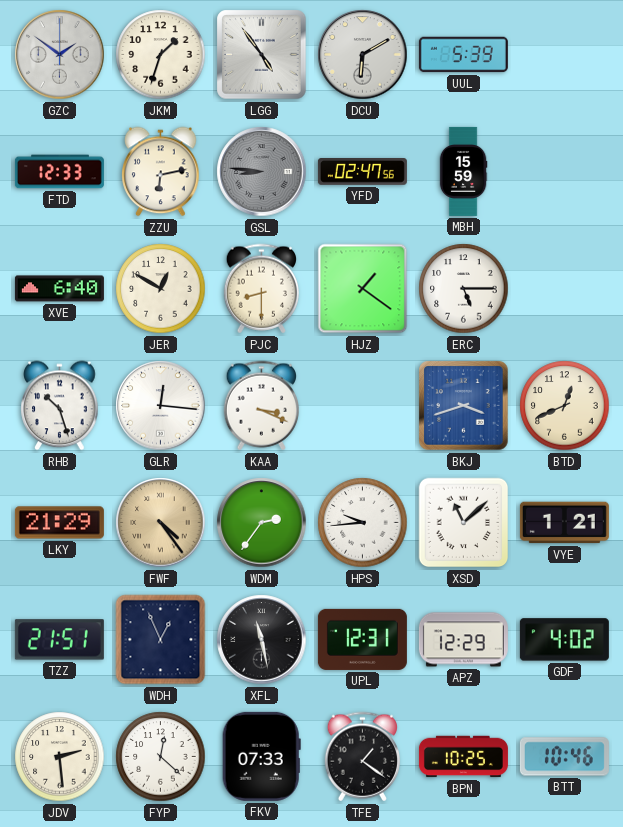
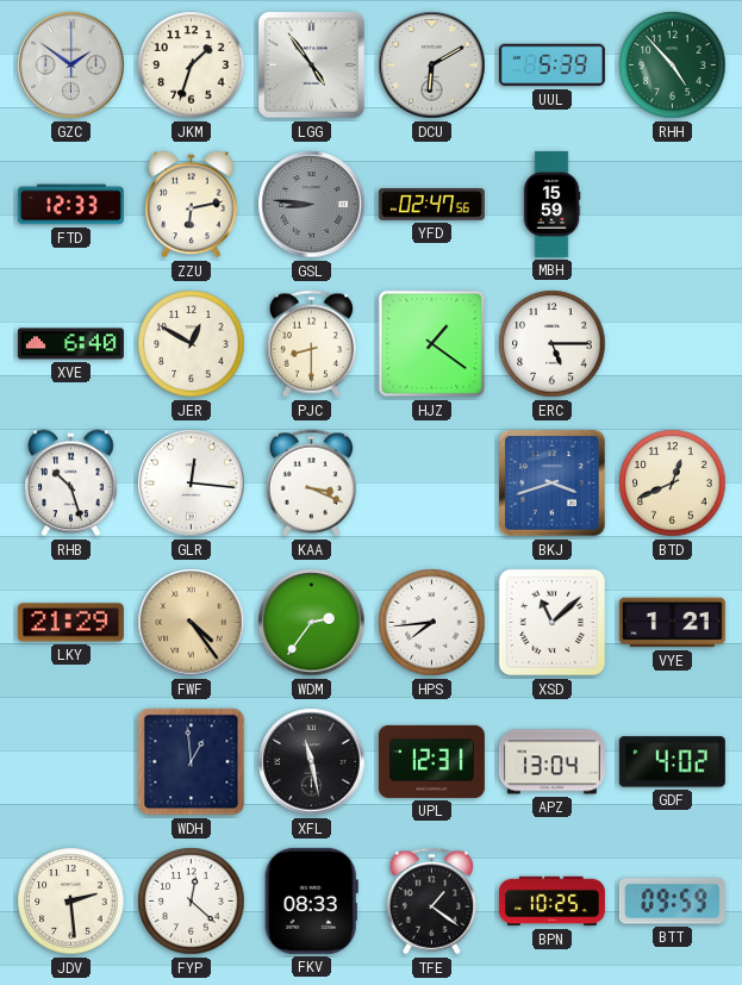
RHH: none -> 4:53 (673, 66)
HPS: 9:44 -> 7:44 (432, 623)
TZZ: 21:51 -> none (59, 640)
WDH: 12:56 -> 12:59 (192, 762)
APZ: 12:29 -> 13:04 (551, 762)
FKV: 07:33 -> 08:33 (311, 900)
BTT: 10:46 -> 09:59 (672, 902)
